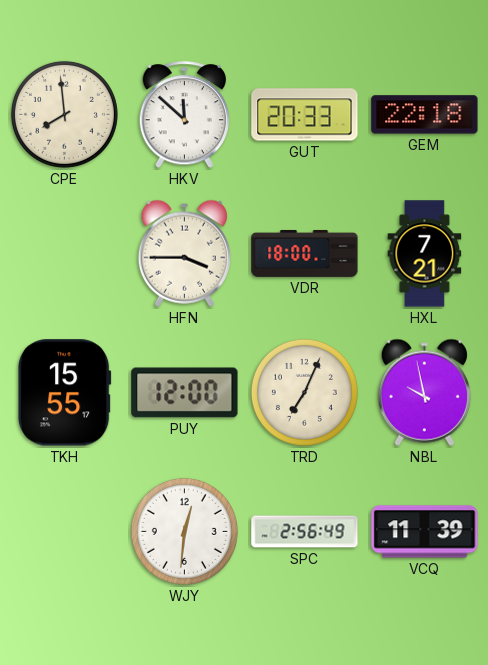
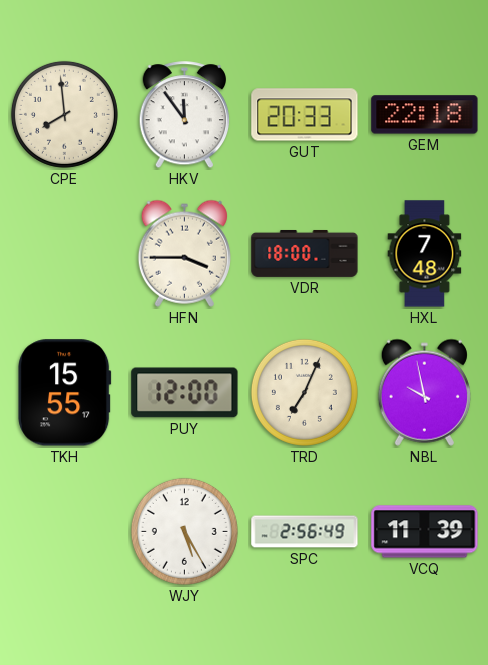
HKV: 11:52 -> 11:54 (184, 115)
HXL: 7:21 -> 7:48 (425, 254)
WJY: 12:31 -> 5:25 (184, 531)
